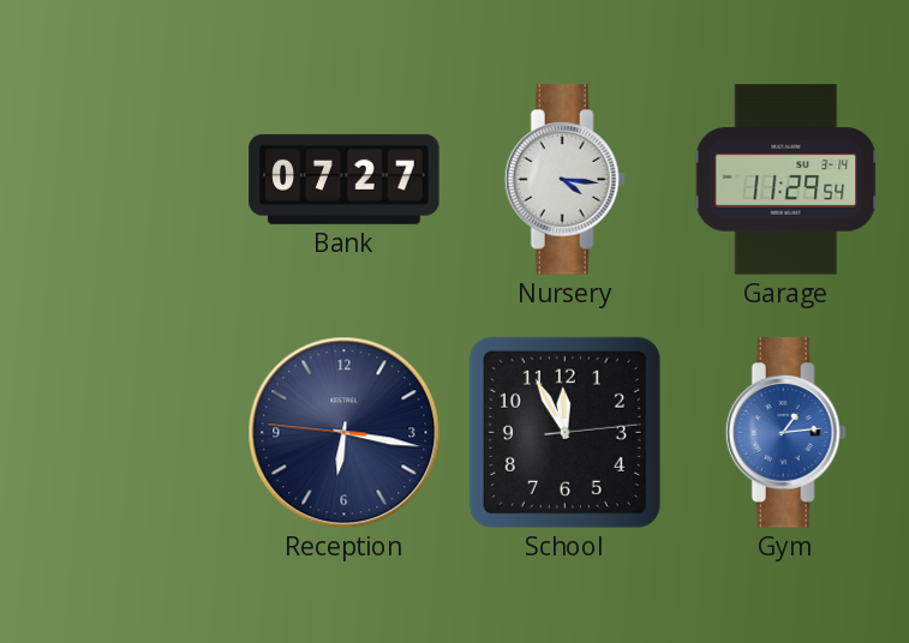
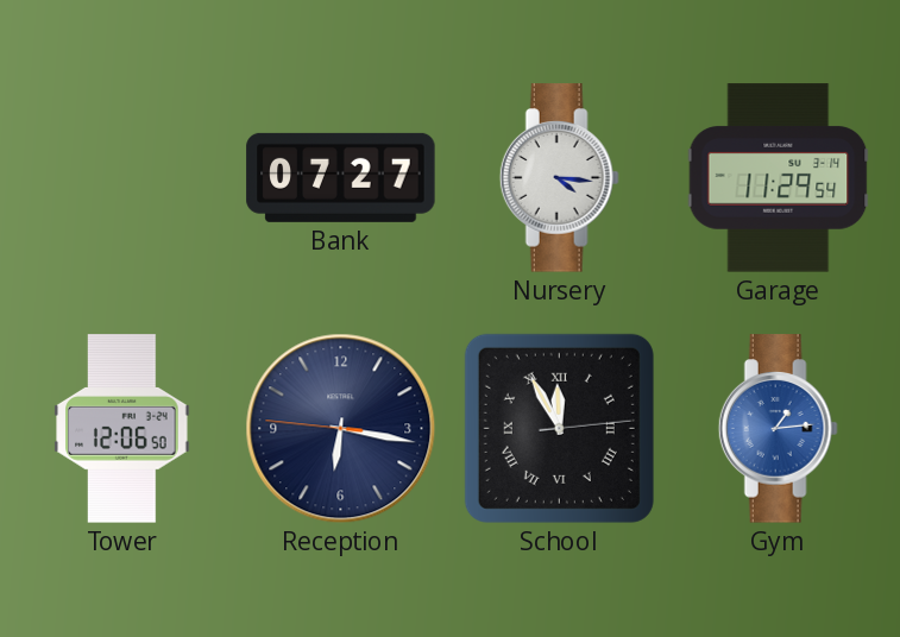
Tower: none -> 12:06 (122, 429)
School numerals: Arabic -> Roman (559, 428)
